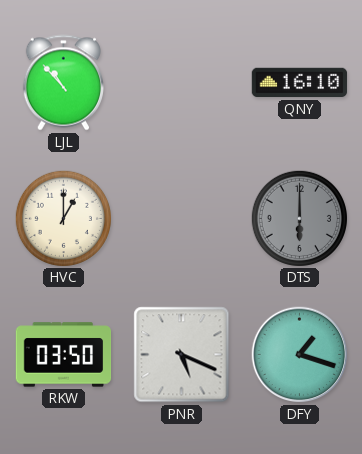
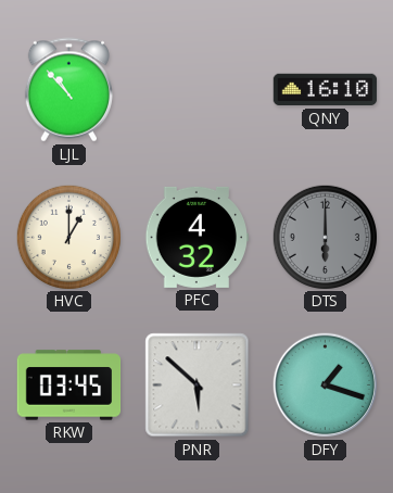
PFC: none -> 4:32 (198, 237)
RKW: 03:50 -> 03:45 (69, 385)
PNR: 5:19 -> 5:52 (198, 385)
